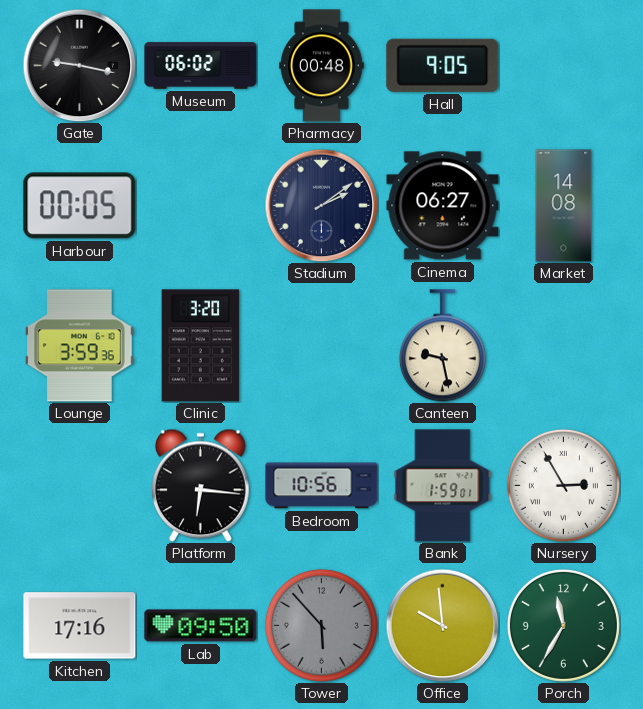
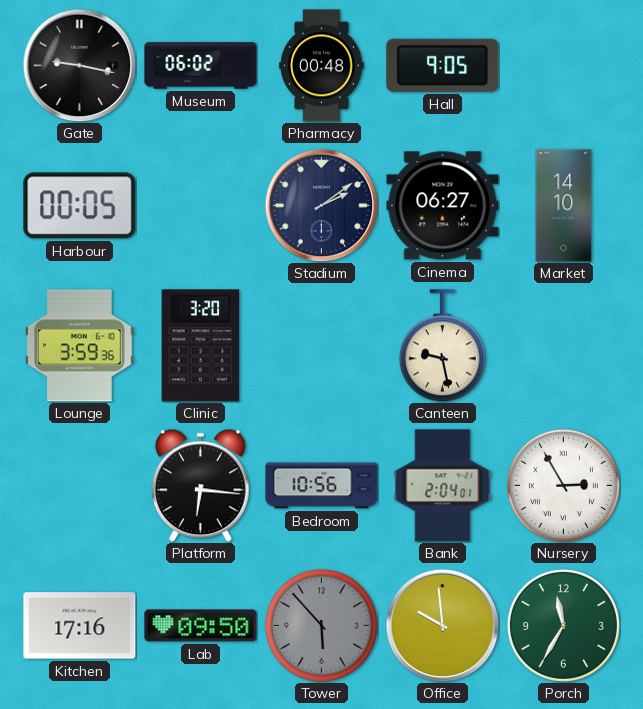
Market: 14:08 -> 14:10 (564, 206)
Bank: 1:59 -> 2:04 (443, 486)
